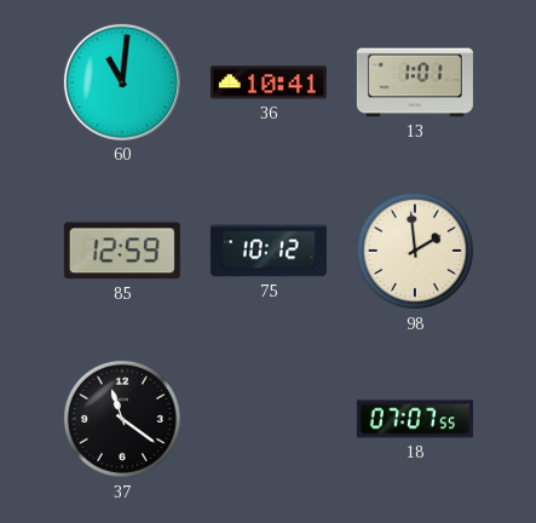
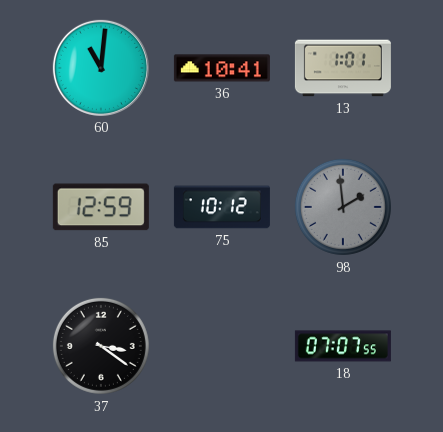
98 dial: cream -> grey (343, 207)
37: 11:21 -> 3:21 (101, 346)
